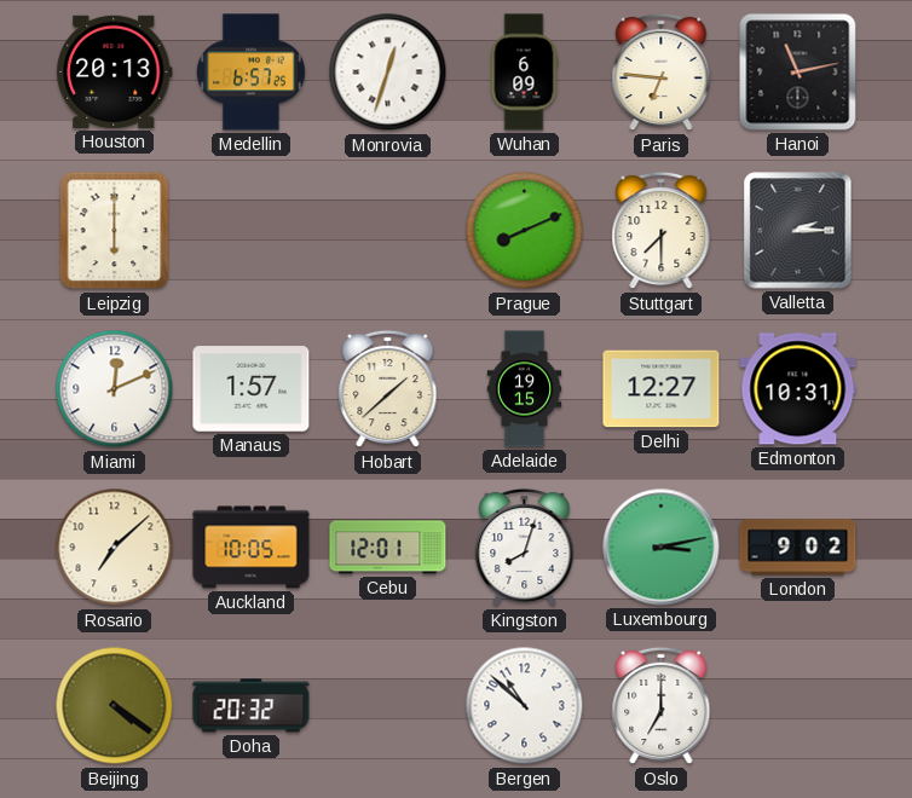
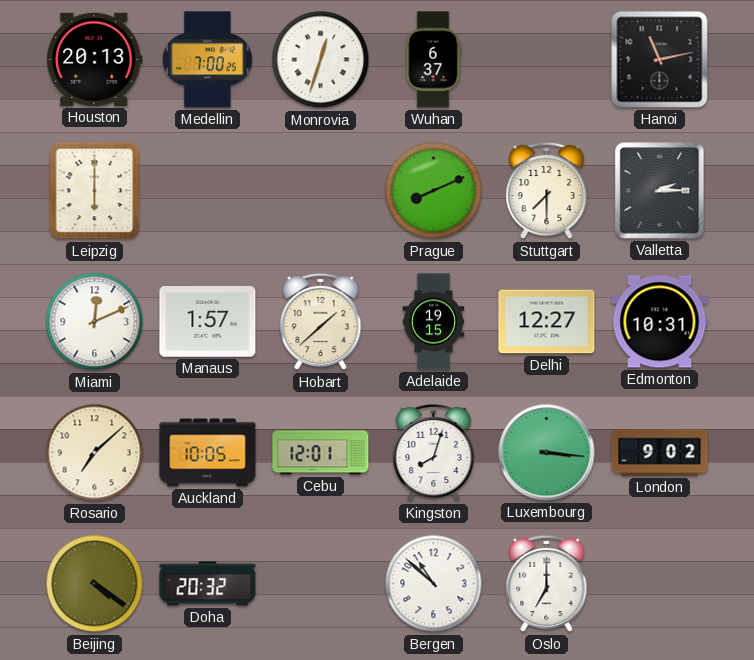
Medellin: 6:57 -> 7:00 (208, 60)
Wuhan: 6:09 -> 6:37 (433, 60)
Paris: 6:46 -> none (662, 73)
Luxembourg: 3:13 -> 3:16 (547, 453)
